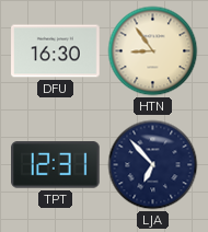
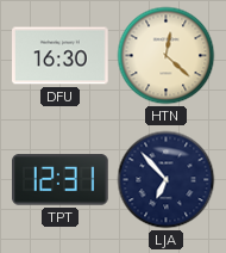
HTN: 8:54 -> 12:22 (167, 56)
